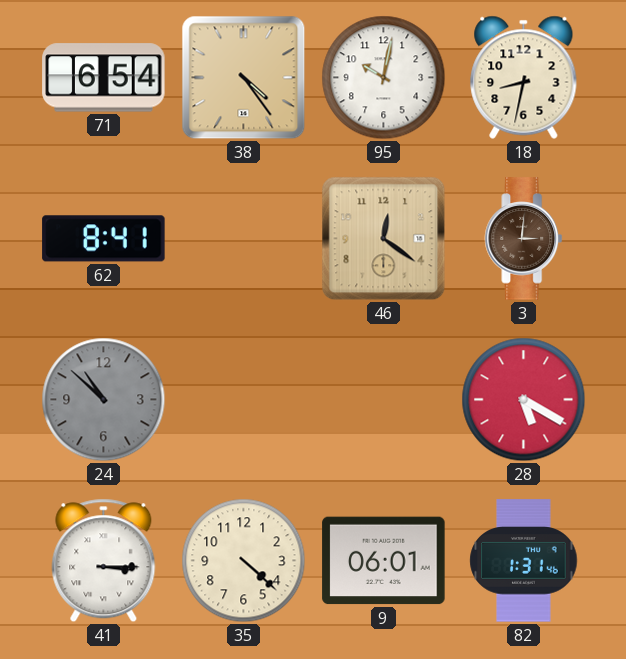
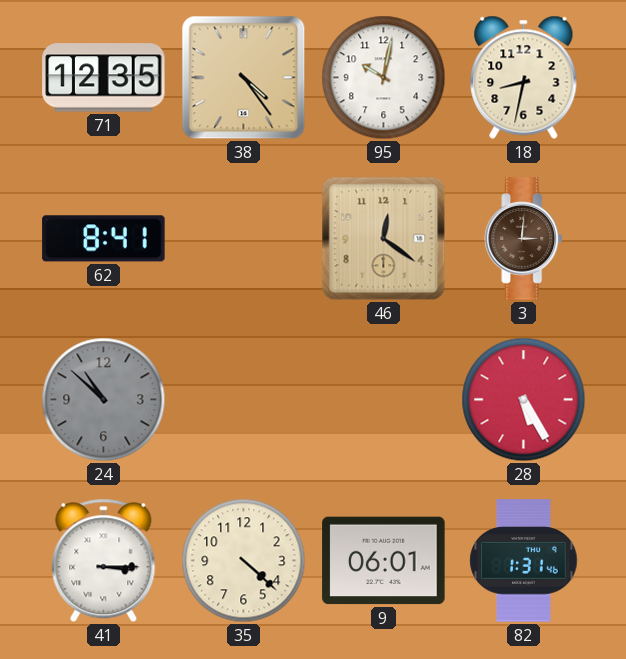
71: 6:54 -> 12:35 (104, 78)
28: 5:20 -> 5:25 (524, 400)
